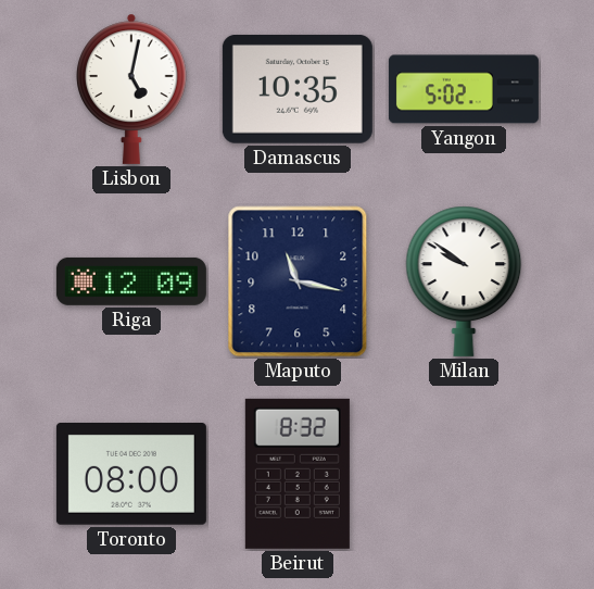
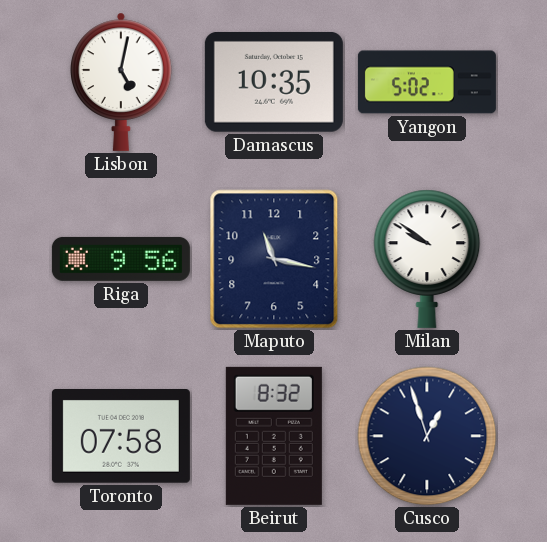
Riga: 12:09 -> 9:56 (121, 259)
Toronto: 08:00 -> 07:58 (121, 437)
Cusco: none -> 12:57 (427, 436)
